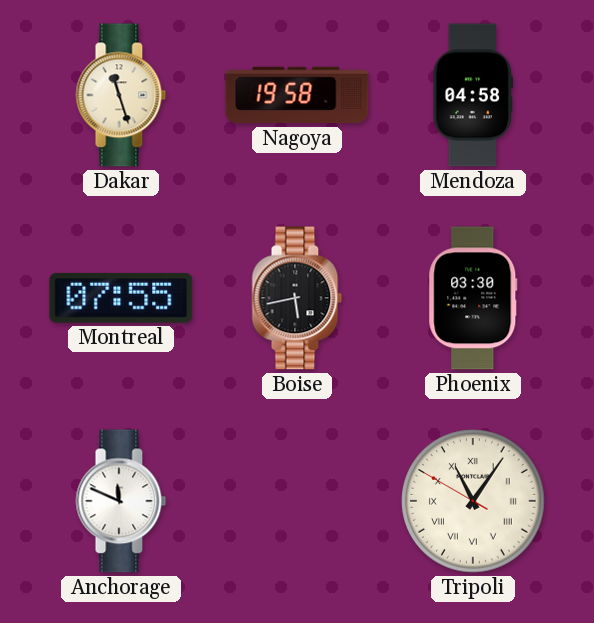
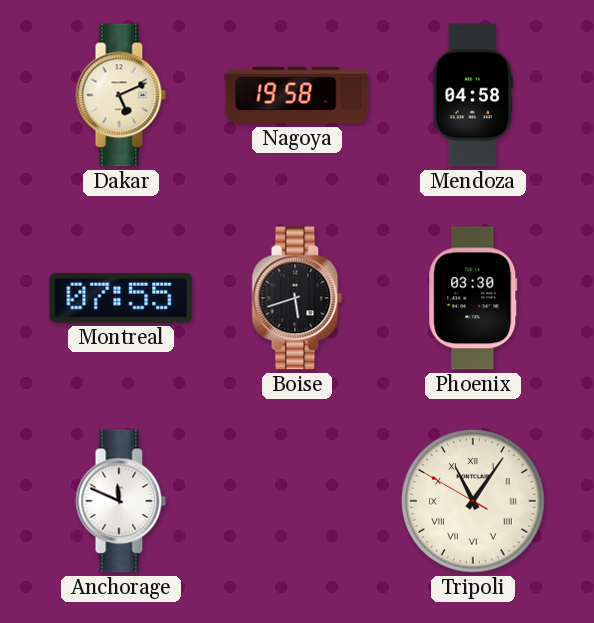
Dakar: 11:27 -> 5:11 (121, 95)
Boise: 5:43 -> 5:42 (297, 298)
